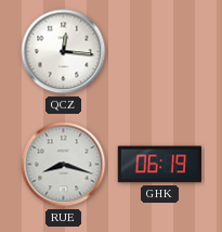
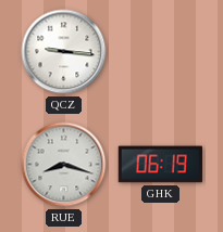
QCZ: 12:16 -> 9:16 (64, 52)
